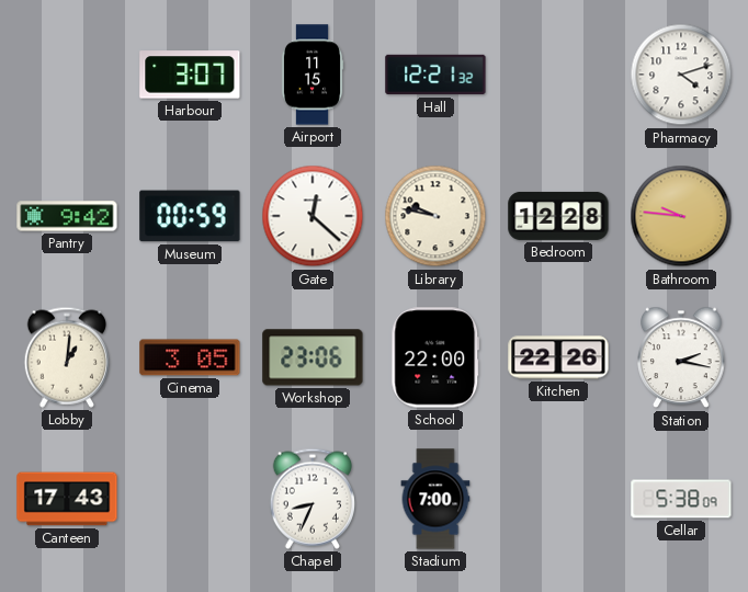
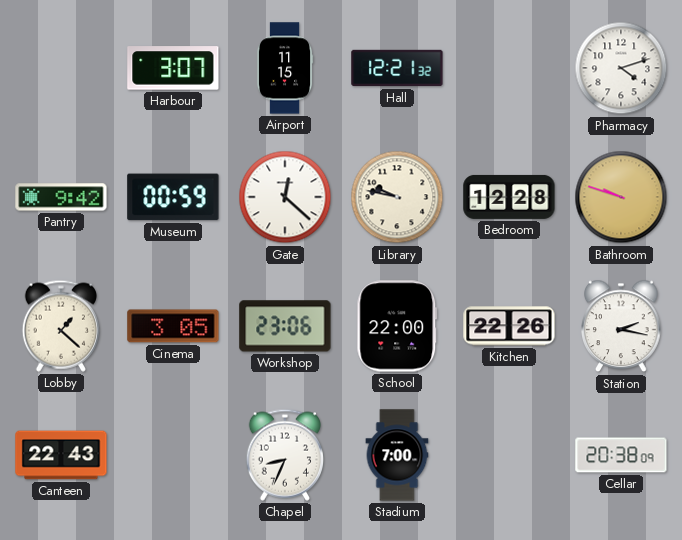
Bathroom: 9:46 -> 9:48 (621, 197)
Lobby: 1:01 -> 1:22 (60, 326)
Canteen: 17:43 -> 22:43 (61, 455)
Cellar: 5:38 -> 20:38 (621, 455)
